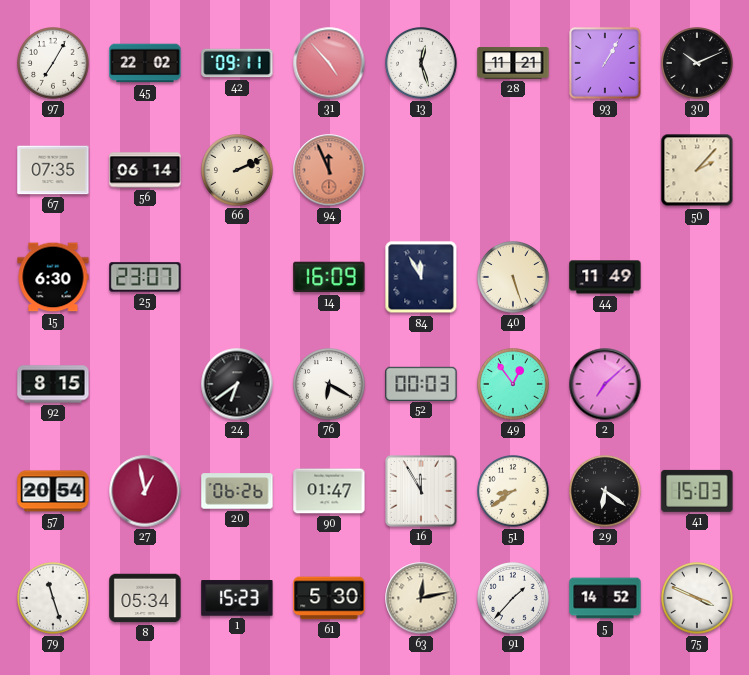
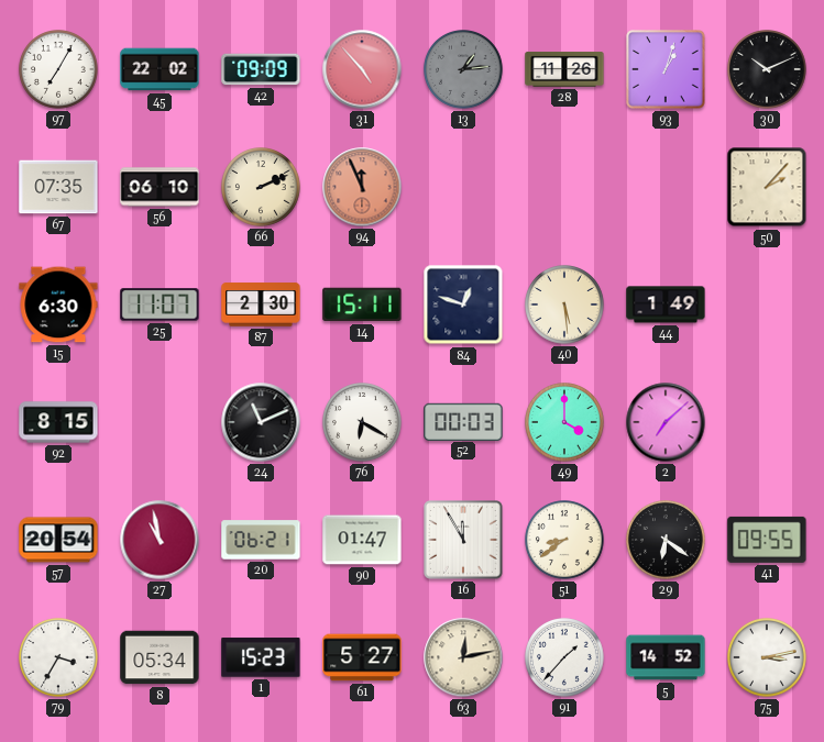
42: 09:11 -> 09:09 (261, 69)
13: 12:27 -> 1:14 (464, 70)
13 dial: white -> grey (464, 70)
28: 11:21 -> 11:26 (564, 70)
93: 1:05 -> 1:03 (667, 70)
56: 06:14 -> 06:10 (160, 187)
25: 23:07 -> 11:07 (160, 304)
87: none -> 2:30 (261, 304)
14: 16:09 -> 15:11 (362, 304)
84: 11:55 -> 12:48 (463, 304)
40: 5:27 -> 5:29 (565, 306)
44: 11:49 -> 1:49 (666, 304)
24: 6:39 -> 11:11 (261, 422)
49: 12:54 -> 4:00 (565, 423)
27: 12:58 -> 10:58 (160, 540)
20: 06:26 -> 06:21 (261, 540)
41: 15:03 -> 09:55 (767, 540)
79: 11:27 -> 3:35 (59, 658)
61: 5:30 -> 5:27 (362, 657)
75: 3:49 -> 3:13 (768, 658)
